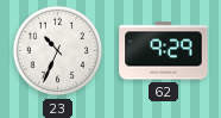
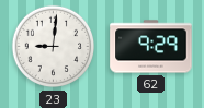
23: 10:34 -> 9:01 (54, 47)
